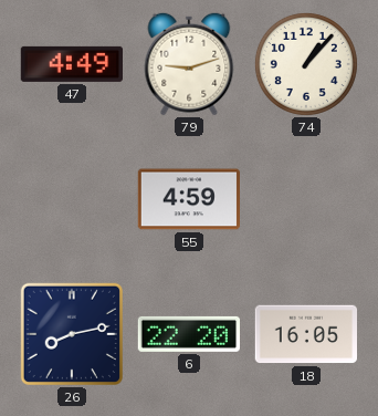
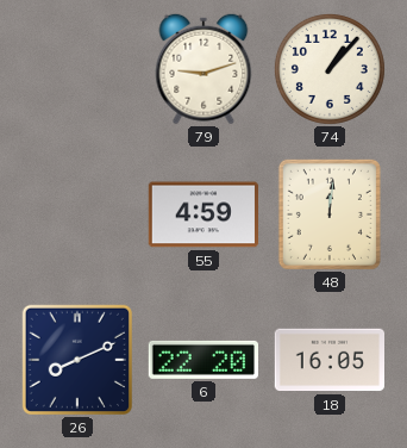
47: 4:49 -> none (71, 64)
48: none -> 12:01 (330, 214)
26: 8:13 -> 8:11 (77, 360)
